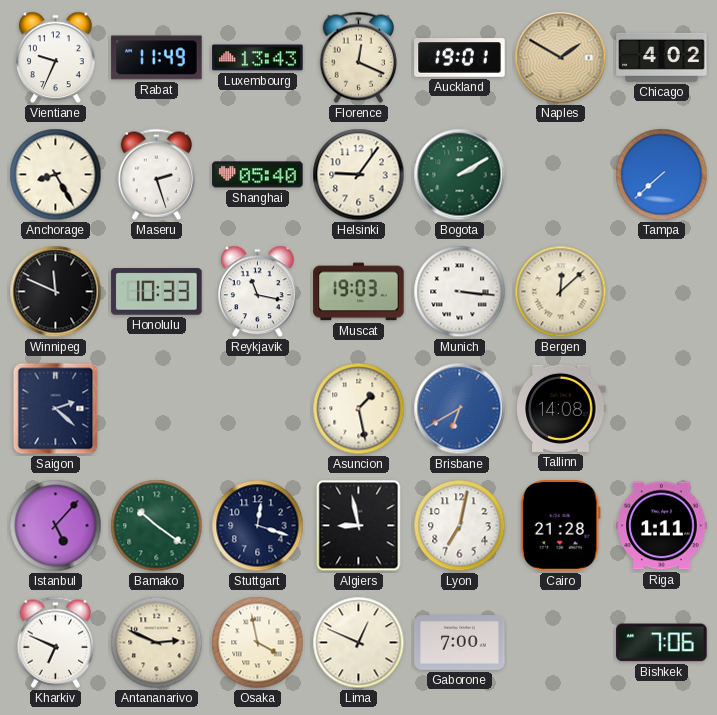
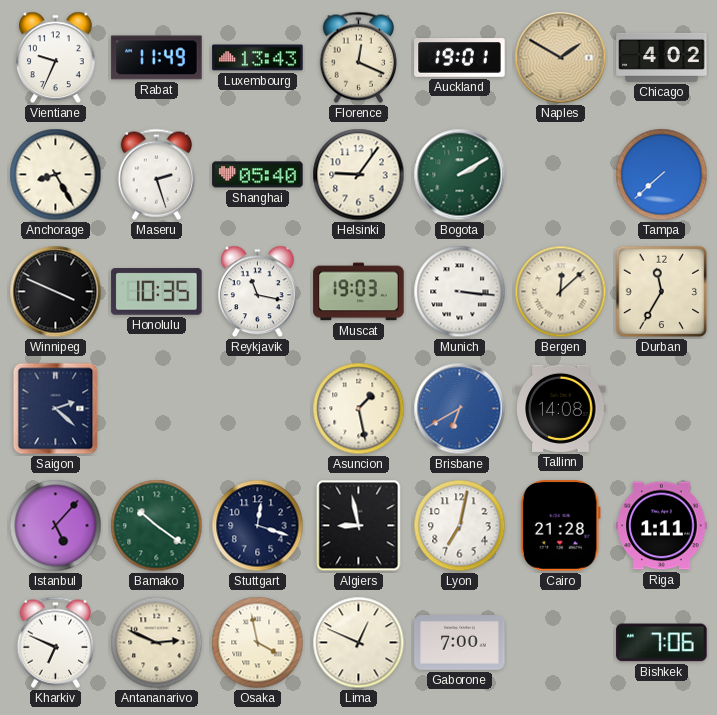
Winnipeg: 11:49 -> 3:49 (56, 292)
Honolulu: 10:33 -> 10:35 (157, 292)
Durban: none -> 11:35 (662, 292)
